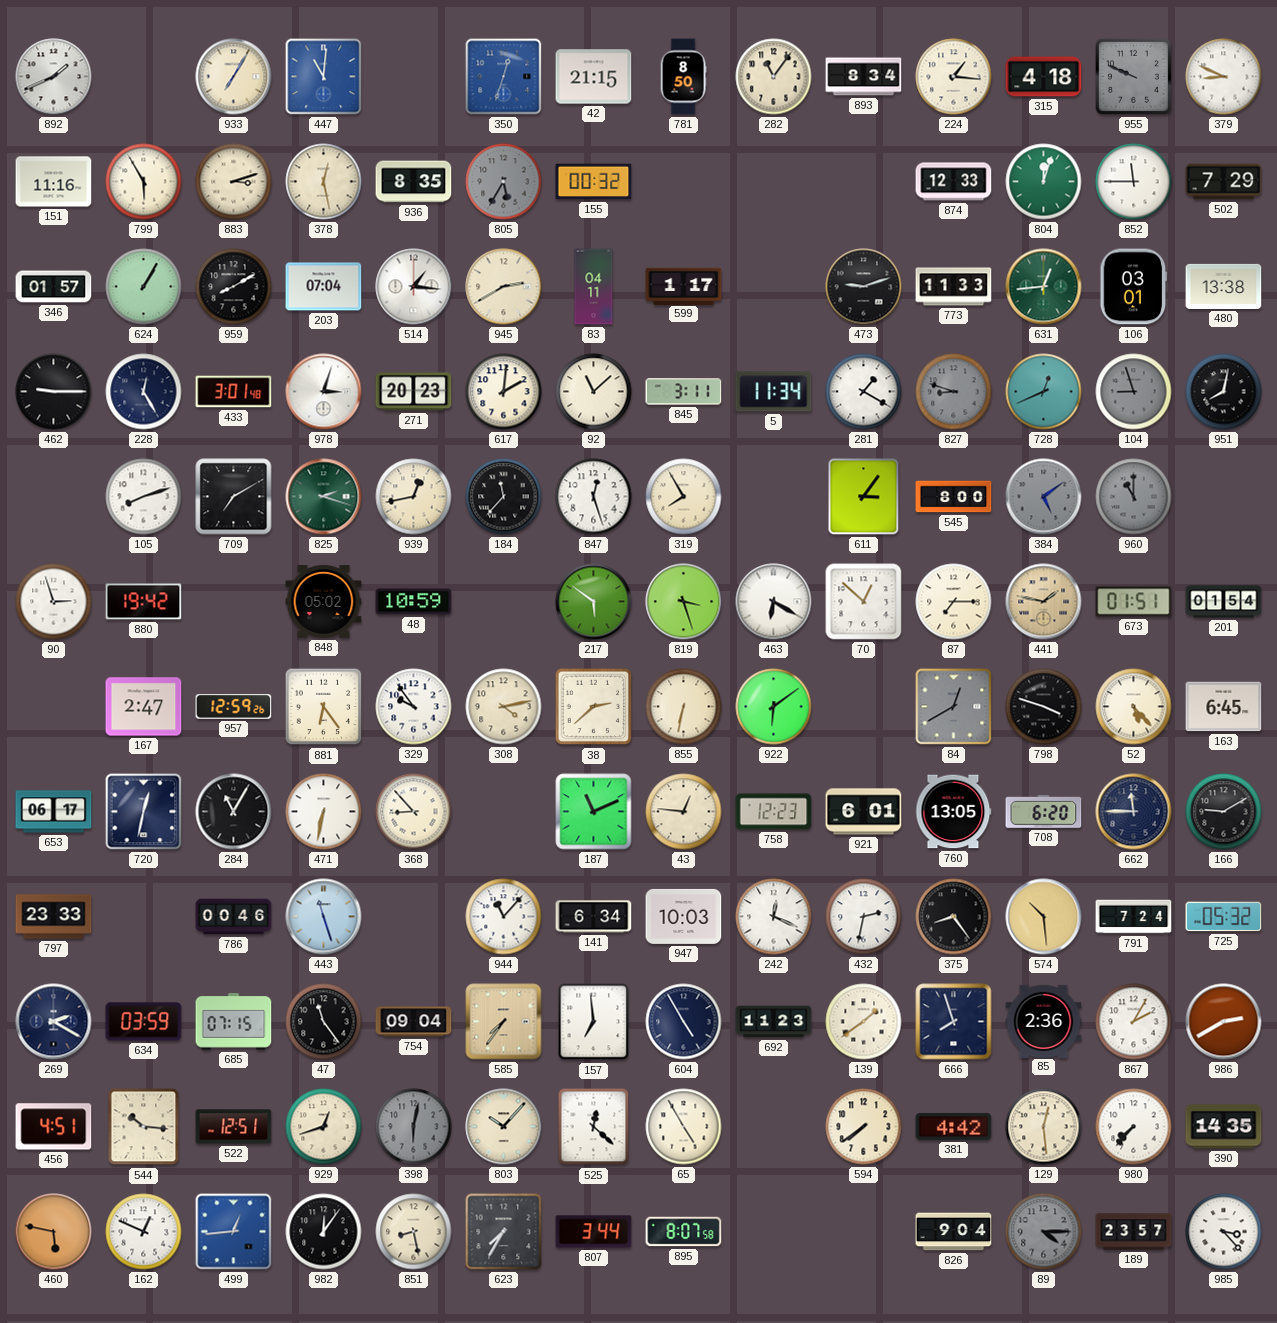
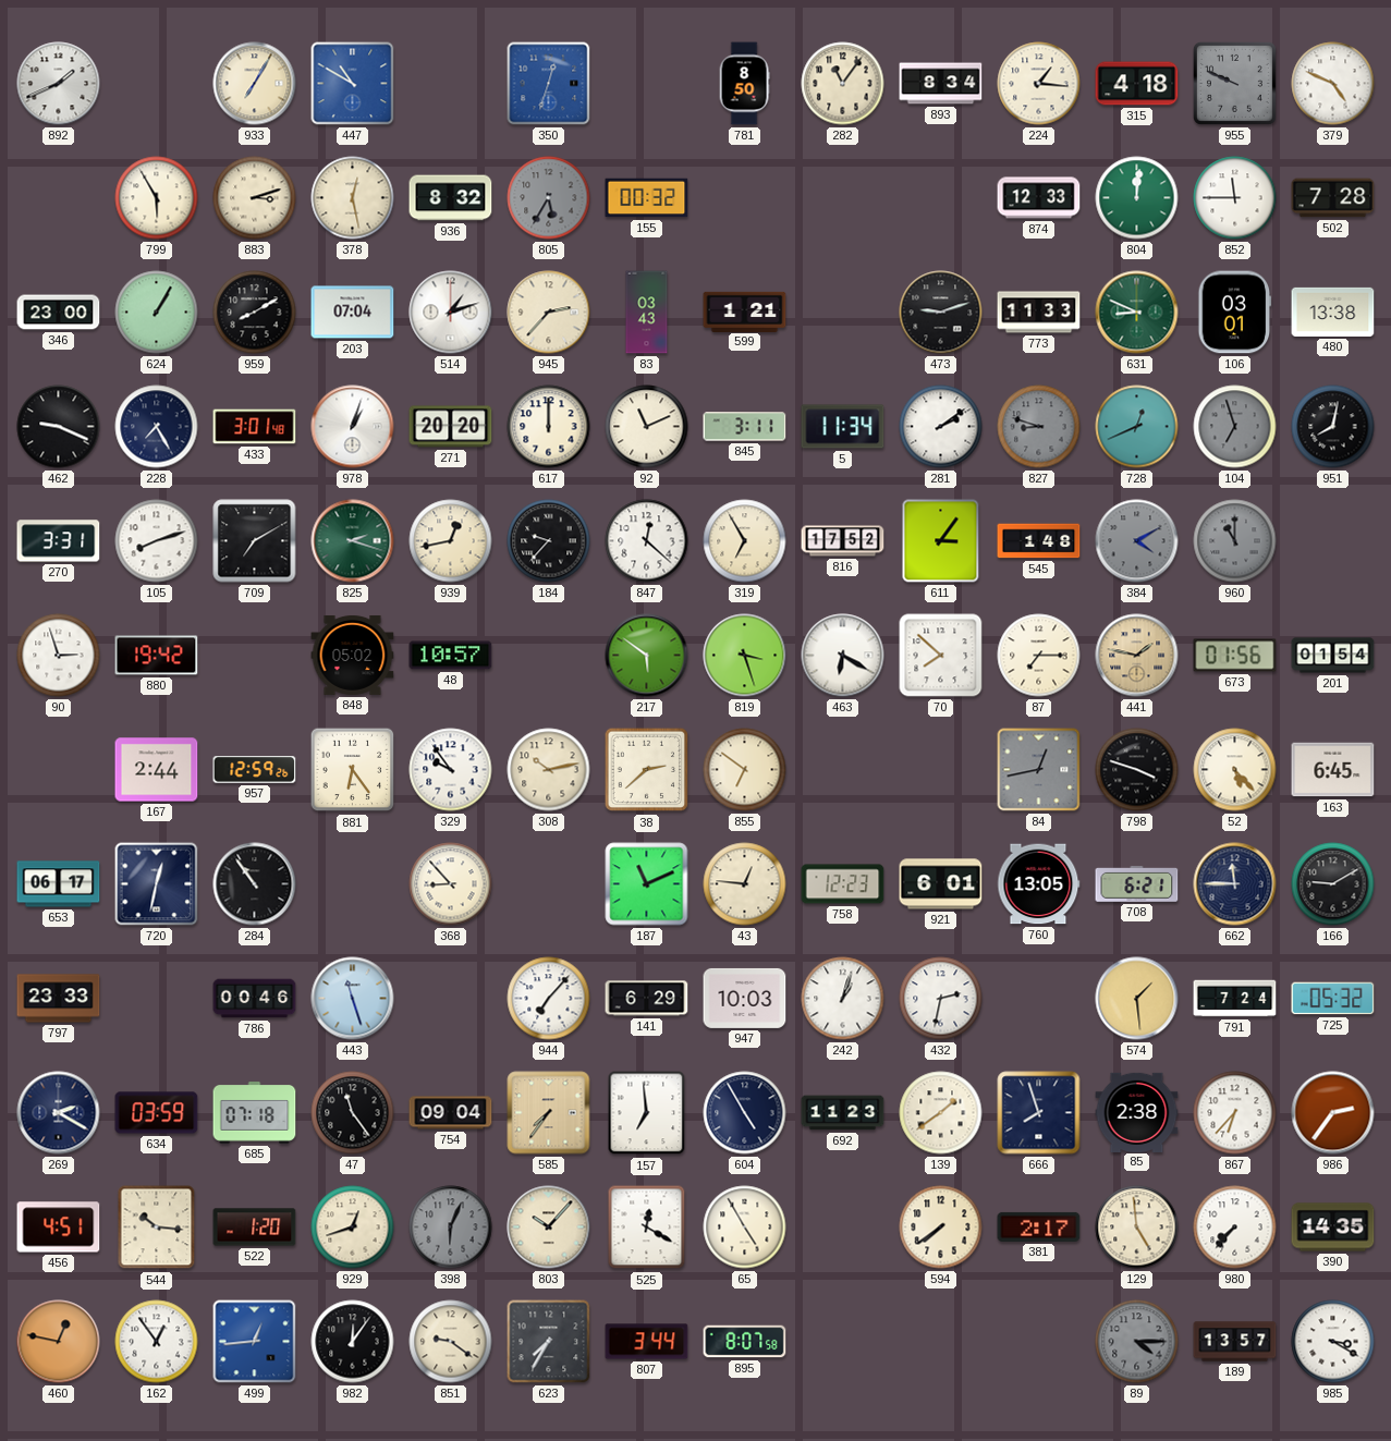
447: 11:01 -> 10:50 (353, 84)
42: 21:15 -> none (594, 77)
379: 8:49 -> 4:49 (1333, 84)
151: 11:16 -> none (54, 182)
936: 8:35 -> 8:32 (451, 198)
804: 12:03 -> 12:01 (1137, 198)
502: 7:29 -> 7:28 (1333, 198)
346: 01:57 -> 23:00 (59, 313)
514: 1:16 -> 1:12 (451, 313)
945: 2:40 -> 2:37 (549, 313)
83: 04:11 -> 03:43 (647, 313)
599: 1:17 -> 1:21 (745, 312)
631: 12:44 -> 8:49 (1137, 313)
462: 9:15 -> 9:19 (59, 427)
228: 12:25 -> 7:25 (157, 427)
978: 3:03 -> 1:03 (353, 427)
271: 20:23 -> 20:20 (451, 427)
617: 2:01 -> 12:00 (549, 427)
92: 11:08 -> 11:11 (647, 427)
281: 1:20 -> 2:09 (941, 427)
104: 8:57 -> 6:57 (1235, 427)
270: none -> 3:31 (59, 541)
184: 11:37 -> 9:37 (549, 541)
847: 12:27 -> 12:22 (647, 541)
319: 7:55 -> 6:55 (745, 541)
816: none -> 17:52 (843, 541)
545: 8:00 -> 1:48 (1039, 541)
384: 5:09 -> 4:10 (1137, 541)
48: 10:59 -> 10:57 (451, 656)
70: 12:52 -> 7:52 (941, 656)
673: 01:51 -> 01:56 (1235, 656)
167: 2:47 -> 2:44 (157, 770)
308: 4:13 -> 10:13 (549, 770)
855: 6:32 -> 6:51 (745, 770)
922: 6:09 -> none (774, 707)
84: 12:40 -> 12:43 (1039, 770)
284: 11:05 -> 10:54 (255, 884)
471: 6:32 -> none (324, 812)
708: 6:20 -> 6:21 (1137, 884)
944: 11:07 -> 7:07 (549, 999)
141: 6:34 -> 6:29 (647, 999)
242: 12:19 -> 1:03 (843, 999)
375: 8:24 -> none (954, 917)
574: 10:29 -> 1:29 (1137, 999)
685: 07:15 -> 07:18 (255, 1113)
85: 2:36 -> 2:38 (1137, 1112)
867: 2:05 -> 6:37 (1235, 1113)
986: 2:40 -> 2:36 (1333, 1113)
522: 12:51 -> 1:20 (255, 1228)
398: 6:02 -> 6:04 (451, 1228)
525: 12:22 -> 12:20 (647, 1228)
381: 4:42 -> 2:17 (1039, 1226)
129: 12:29 -> 4:59 (1137, 1228)
460: 5:47 -> 12:47 (59, 1342)
162: 12:49 -> 12:54 (157, 1342)
851: 8:28 -> 9:21 (451, 1342)
826: 9:04 -> none (954, 1232)
189: 23:57 -> 13:57 (1235, 1342)
985: 3:23 -> 3:20 (1333, 1342)
